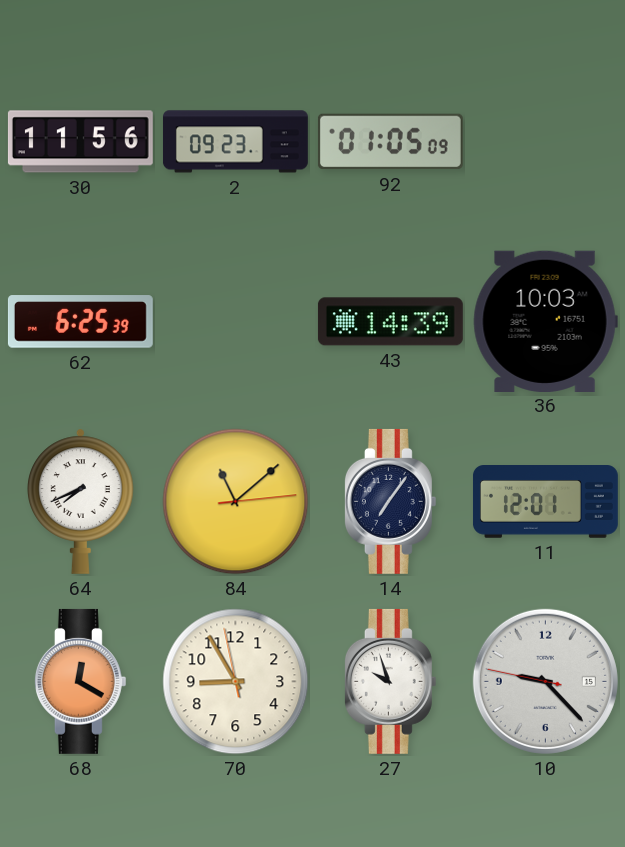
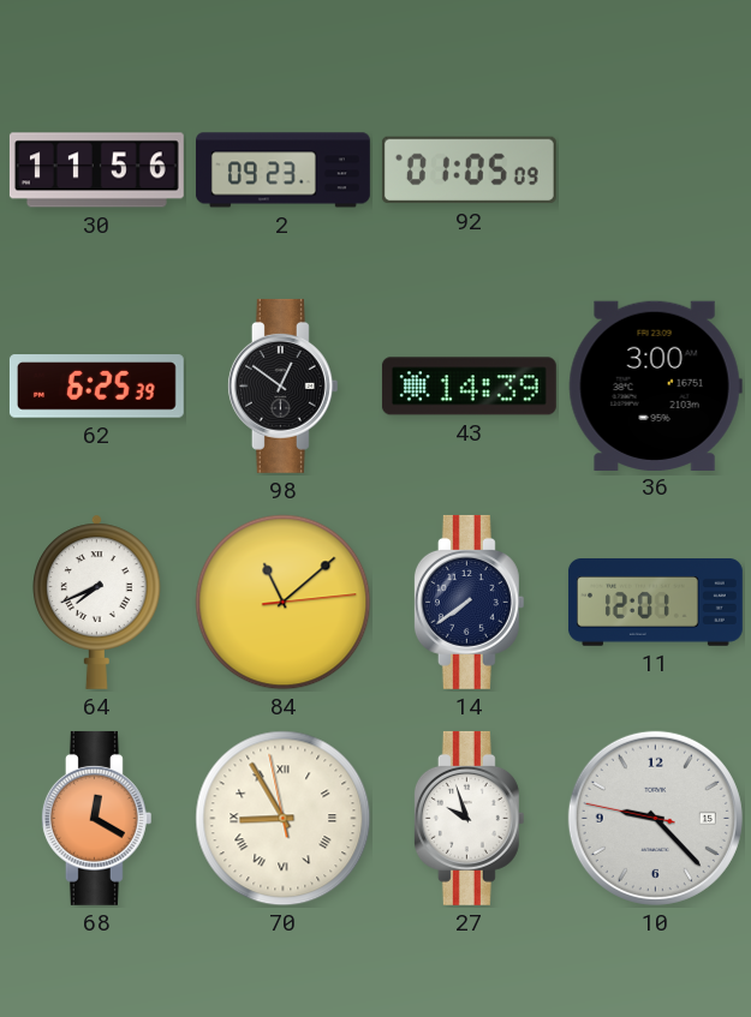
98: none -> 12:51 (282, 385)
36: 10:03 -> 3:00 (655, 385)
14: 7:06 -> 7:39 (469, 602)
70 numerals: Arabic -> Roman (284, 819)
